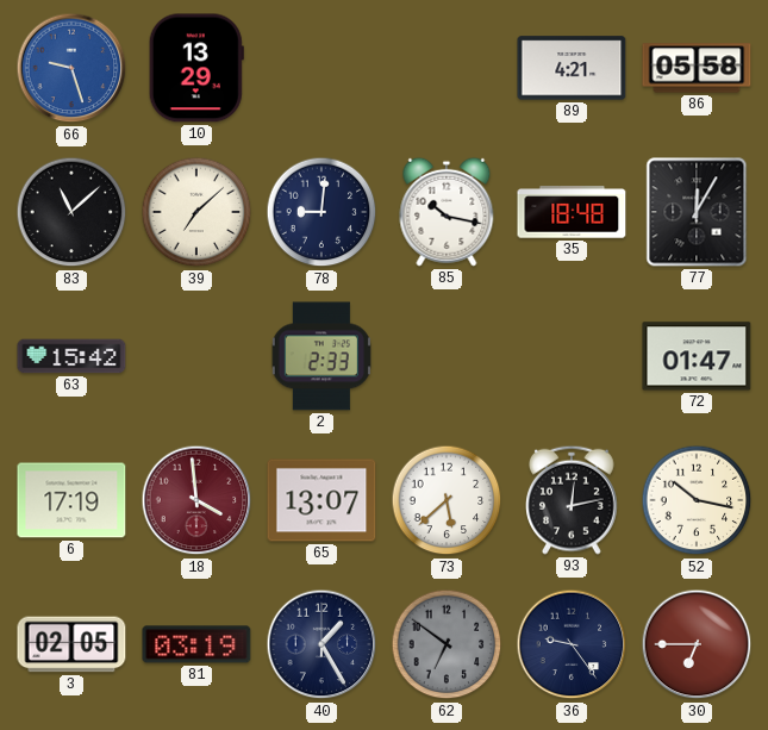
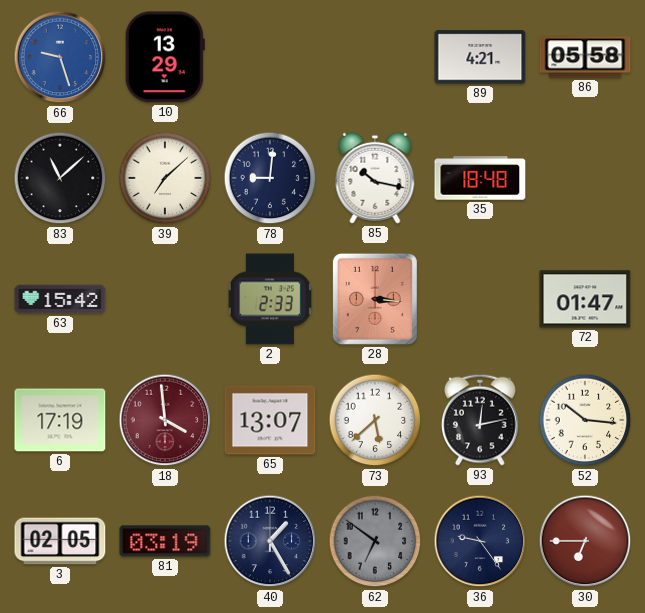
77: 12:05 -> none (697, 212)
28: none -> 3:16 (375, 299)
52: 10:17 -> 10:16 (585, 420)
